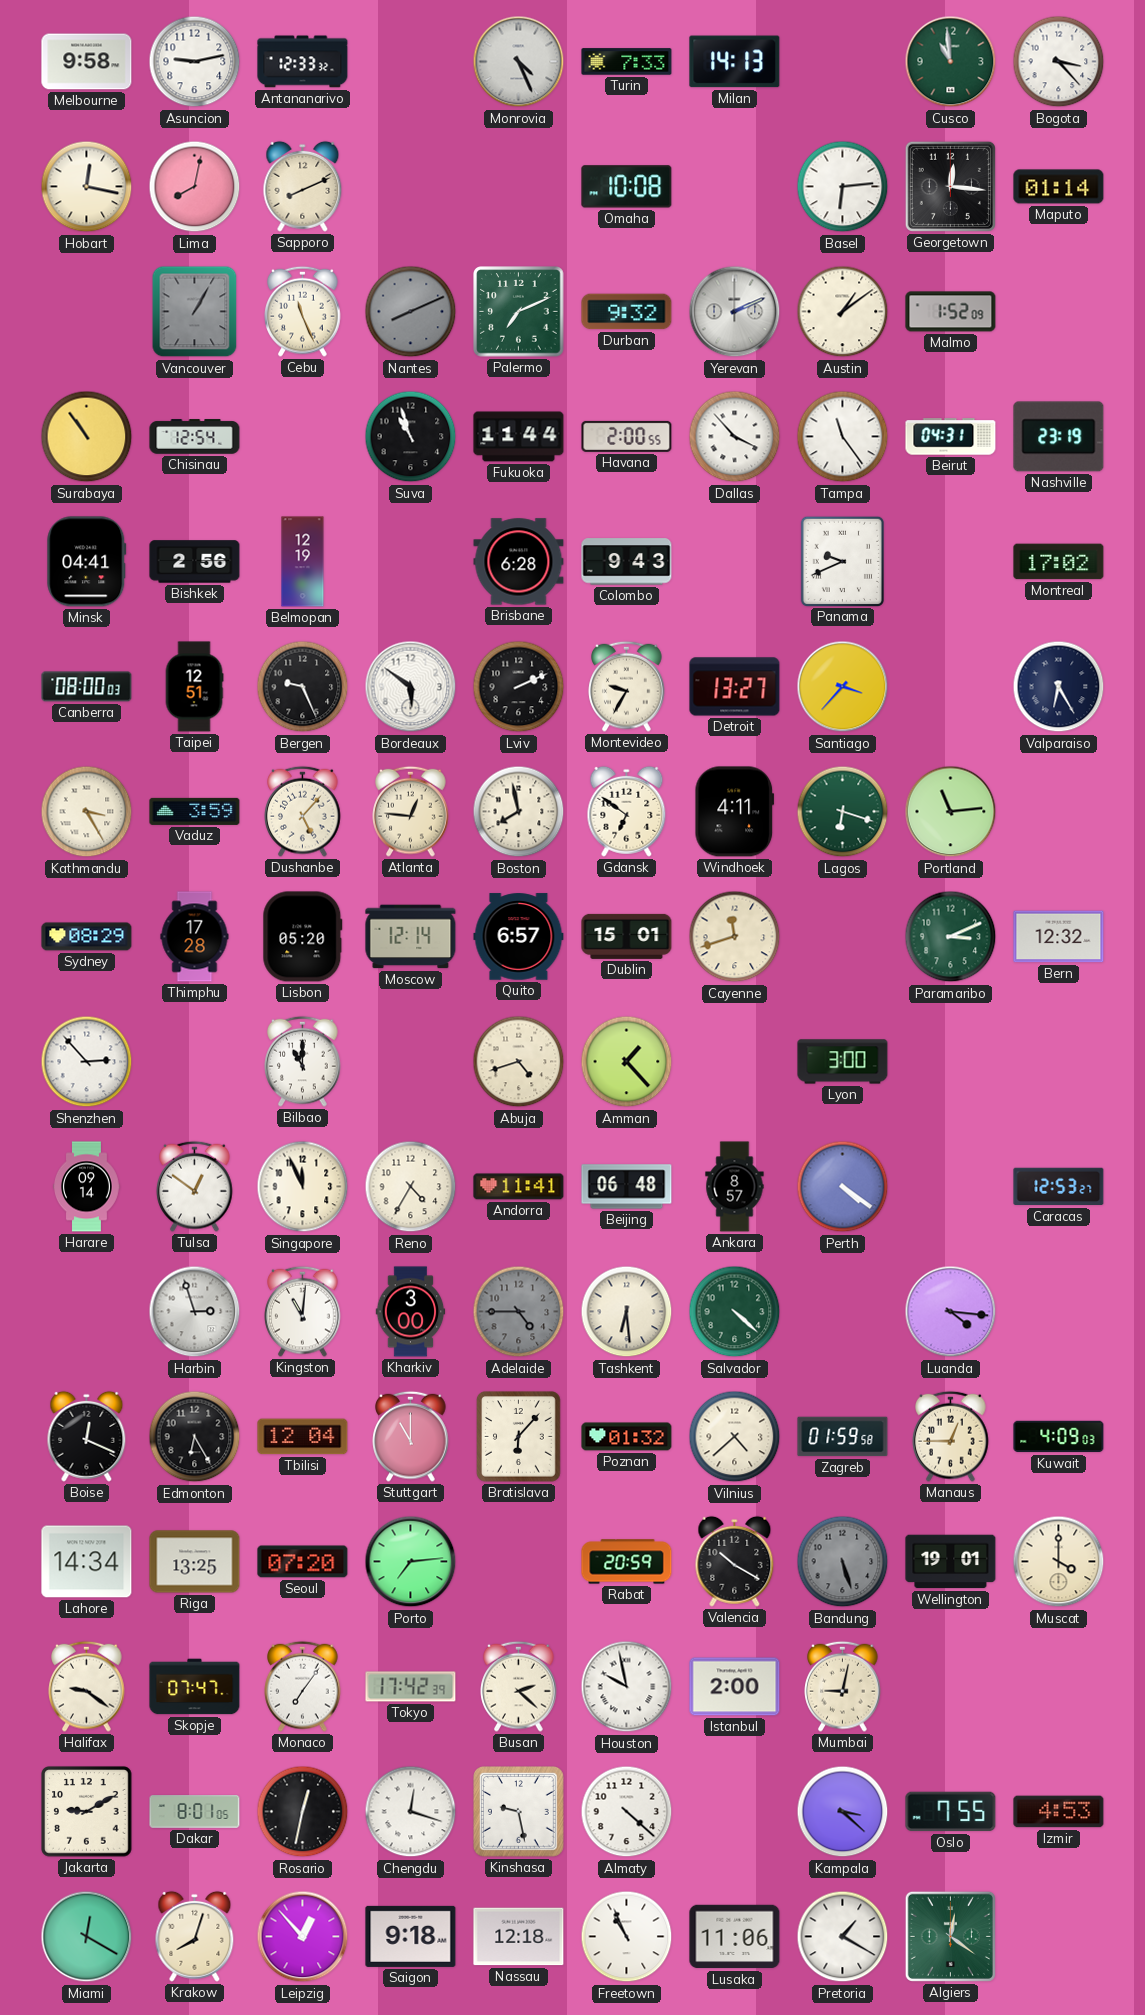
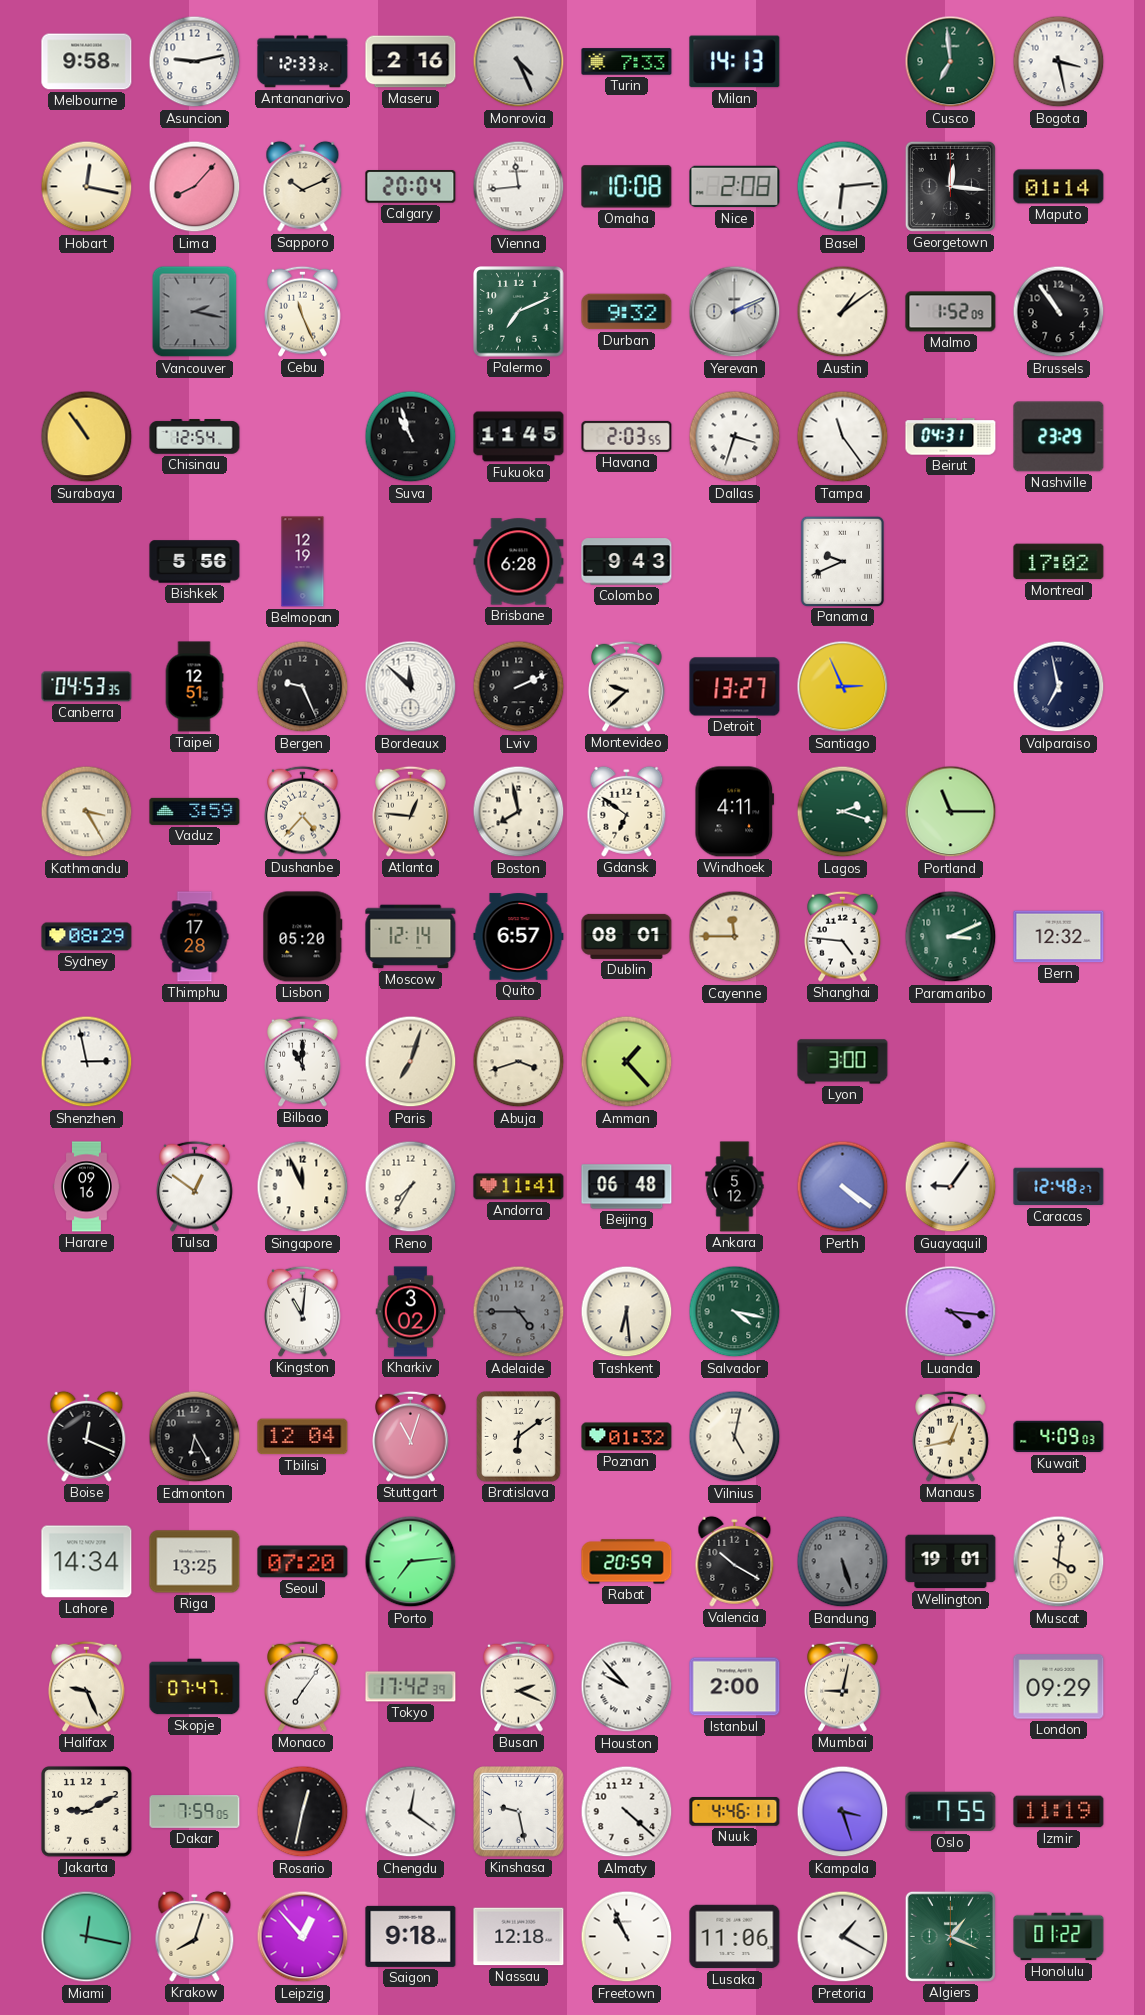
Maseru: none -> 2:16 (411, 62)
Cusco: 10:59 -> 6:59 (951, 62)
Bogota: 3:23 -> 3:28 (1059, 62)
Lima: 8:02 -> 8:07 (195, 187)
Sapporo: 8:11 -> 10:11 (303, 186)
Calgary: none -> 20:04 (411, 187)
Vienna: none -> 11:44 (519, 187)
Nice: none -> 2:08 (735, 187)
Vancouver: 1:05 -> 2:17 (195, 312)
Nantes: 8:11 -> none (411, 312)
Brussels: none -> 10:54 (1059, 312)
Fukuoka: 11:44 -> 11:45 (519, 437)
Havana: 2:00 -> 2:03 (627, 436)
Dallas: 3:53 -> 3:33 (735, 437)
Nashville: 23:19 -> 23:29 (1059, 437)
Minsk: 04:41 -> none (87, 562)
Bishkek: 2:56 -> 5:56 (195, 562)
Canberra: 08:00 -> 04:53 (87, 687)
Bordeaux: 5:51 -> 11:52 (411, 687)
Montevideo: 9:35 -> 9:38 (627, 686)
Santiago: 3:37 -> 2:56 (843, 687)
Valparaiso: 6:25 -> 6:58 (1059, 687)
Dushanbe: 5:07 -> 4:37 (303, 811)
Lagos: 6:18 -> 2:18 (843, 812)
Portland: 11:14 -> 11:15 (951, 812)
Dublin: 15:01 -> 08:01 (627, 936)
Cayenne: 11:42 -> 11:45 (735, 937)
Shanghai: none -> 4:46 (843, 936)
Shenzhen: 2:53 -> 2:58 (87, 1062)
Paris: none -> 7:03 (411, 1062)
Abuja: 4:42 -> 3:42 (519, 1062)
Harare: 09:14 -> 09:16 (87, 1187)
Reno: 4:35 -> 7:35 (411, 1187)
Ankara: 8:57 -> 5:12 (735, 1187)
Guayaquil: none -> 9:06 (951, 1187)
Caracas: 12:53 -> 12:48 (1059, 1187)
Harbin: 2:57 -> none (195, 1312)
Kharkiv: 3:00 -> 3:02 (411, 1312)
Salvador: 4:22 -> 4:17 (735, 1312)
Stuttgart: 11:00 -> 11:03 (411, 1436)
Bratislava: 6:07 -> 6:09 (519, 1437)
Vilnius: 4:38 -> 5:02 (735, 1437)
Zagreb: 01:59 -> none (843, 1437)
Manaus: 12:45 -> 12:43 (951, 1436)
Muscat: 4:00 -> 4:01 (1059, 1562)
Halifax: 9:21 -> 9:26 (87, 1686)
Busan: 2:22 -> 2:19 (519, 1686)
Houston: 9:58 -> 9:53 (627, 1687)
London: none -> 09:29 (1059, 1687)
Dakar: 8:01 -> 7:59 (195, 1812)
Chengdu: 12:18 -> 12:21 (411, 1812)
Nuuk: none -> 4:46 (735, 1812)
Kampala: 3:22 -> 3:27 (843, 1812)
Izmir: 4:53 -> 11:19 (1059, 1812)
Miami: 12:20 -> 12:17 (87, 1937)
Algiers: 12:21 -> 1:19 (950, 1936)
Honolulu: none -> 01:22 (1059, 1937)
